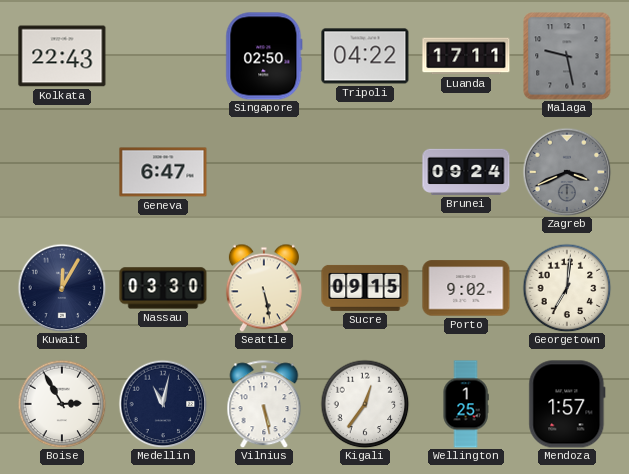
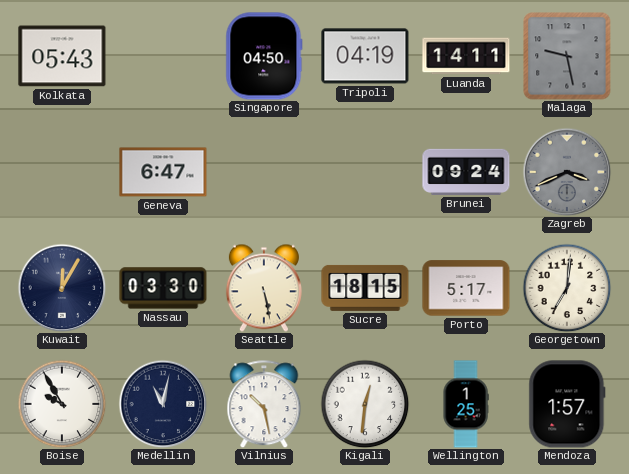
Kolkata: 22:43 -> 05:43 (62, 56)
Singapore: 02:50 -> 04:50 (264, 56)
Tripoli: 04:22 -> 04:19 (365, 56)
Luanda: 17:11 -> 14:11 (466, 56)
Sucre: 09:15 -> 18:15 (365, 288)
Porto: 9:02 -> 5:17 (466, 288)
Boise: 2:55 -> 9:55 (62, 404)
Vilnius: 5:28 -> 10:28 (264, 404)
Kigali: 12:36 -> 12:31 (365, 404)
